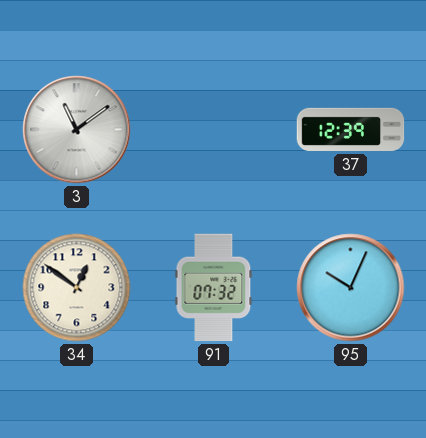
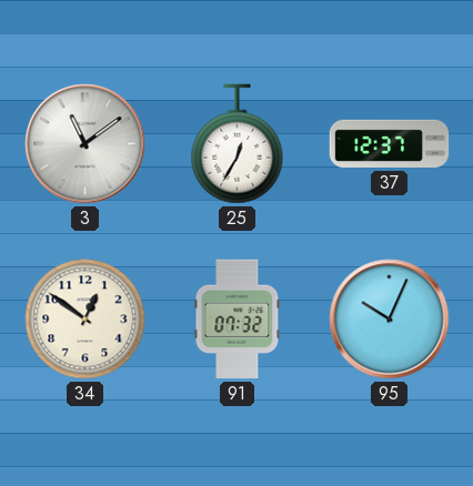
25: none -> 12:35 (238, 144)
37: 12:39 -> 12:37 (390, 144)
